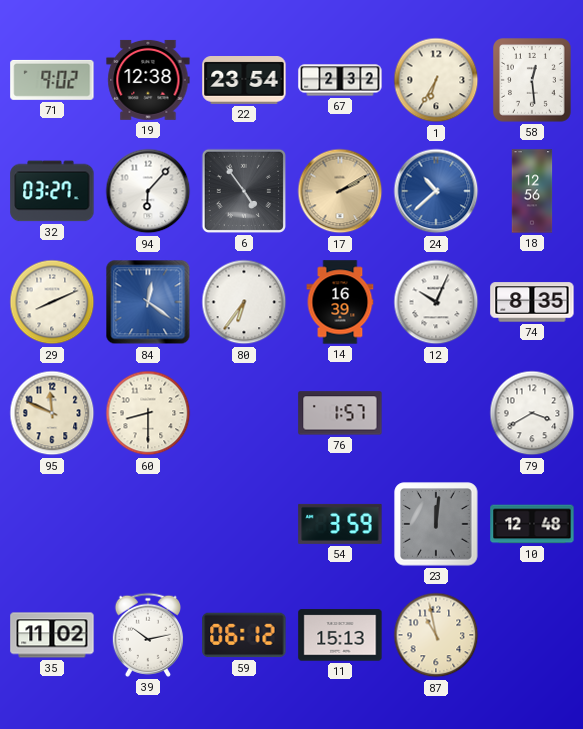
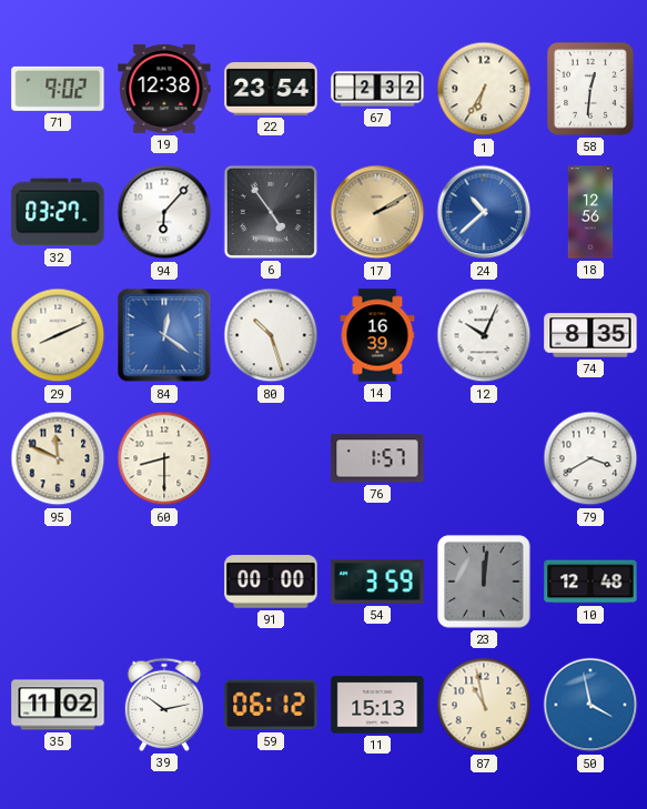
58: 12:29 -> 12:31 (592, 90)
80: 6:36 -> 10:27 (271, 335)
91: none -> 00:00 (271, 583)
50: none -> 3:58 (590, 705)
